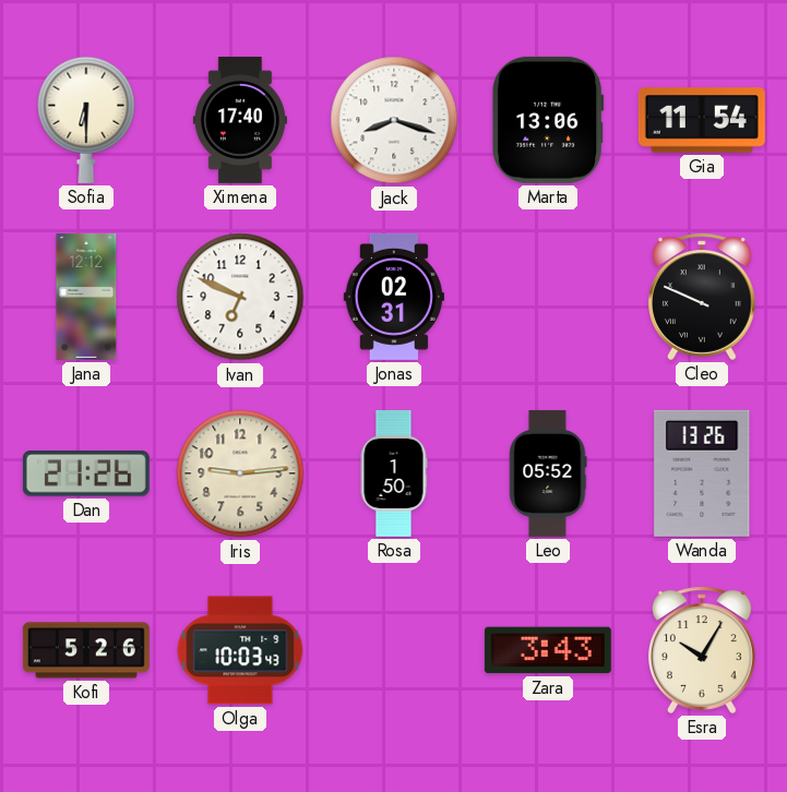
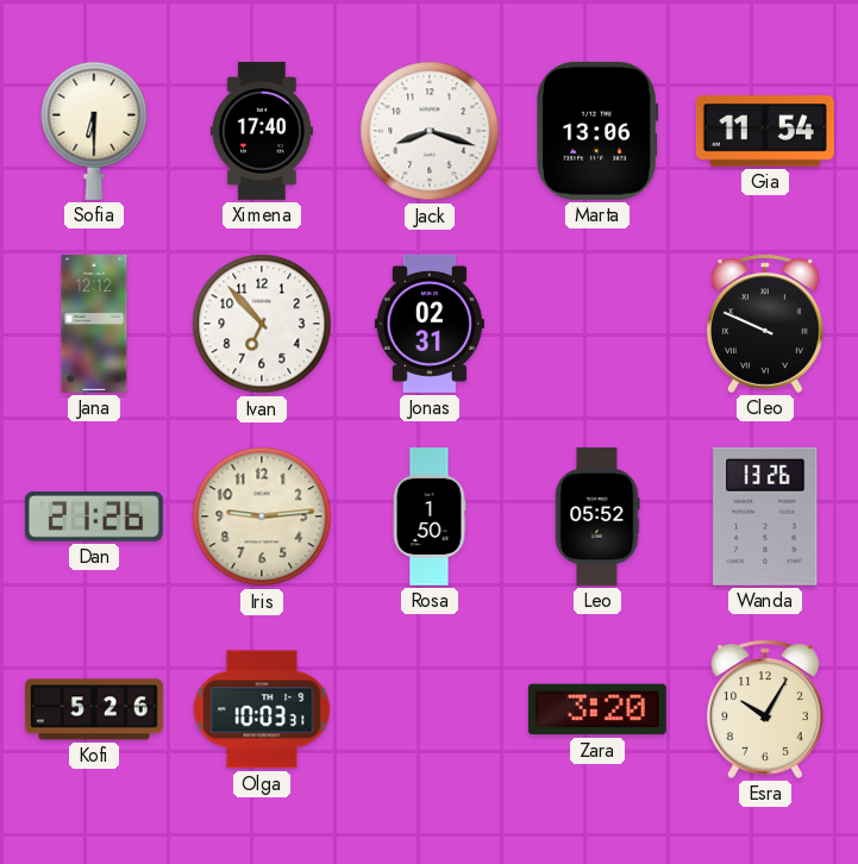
Ivan: 6:49 -> 6:53 (262, 324)
Olga: 10:03:43 -> 10:03:31 (262, 709)
Zara: 3:43 -> 3:20 (597, 709)
